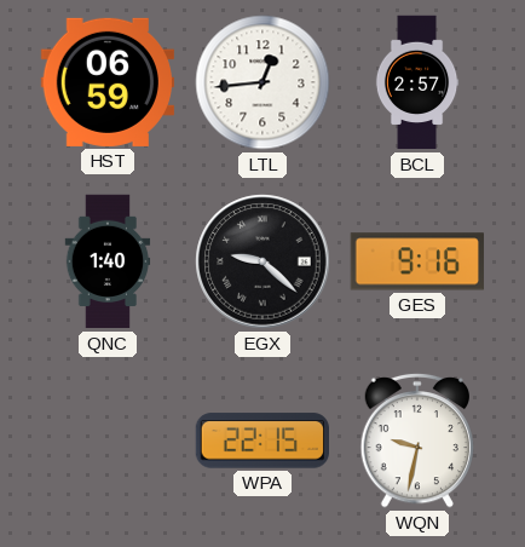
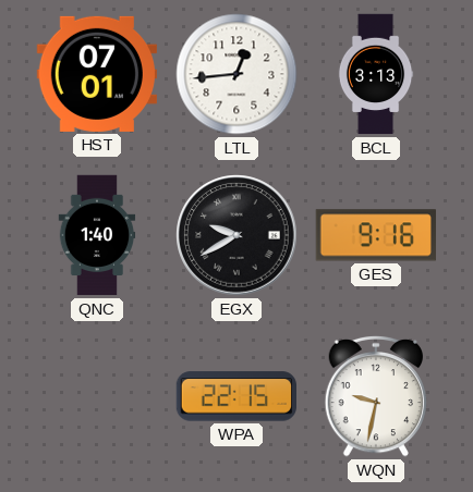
HST: 06:59 -> 07:01 (96, 74)
BCL: 2:57 -> 3:13 (376, 74)
EGX: 9:22 -> 9:40 (237, 235)
